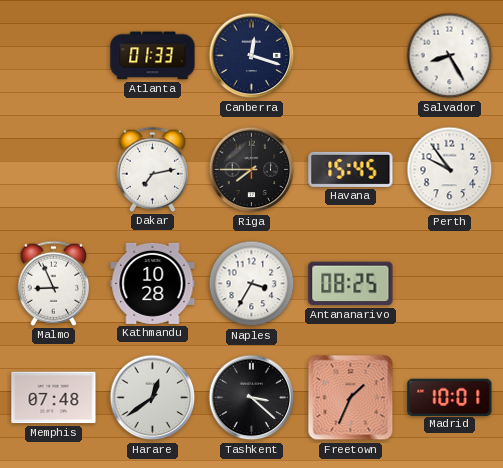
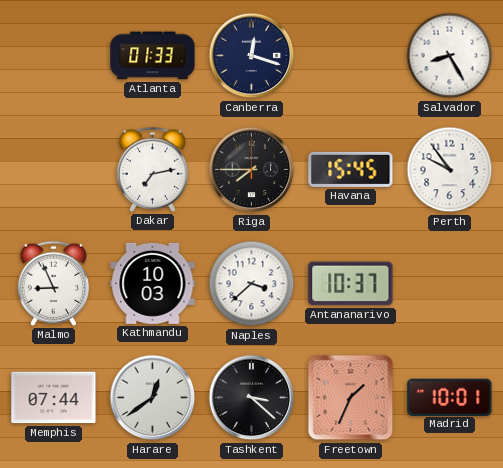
Kathmandu: 10:28 -> 10:03 (153, 283)
Naples: 3:35 -> 3:38 (252, 284)
Antananarivo: 08:25 -> 10:37 (351, 284)
Memphis: 07:48 -> 07:44 (54, 398)
